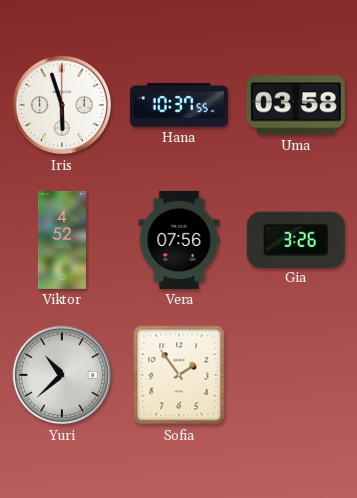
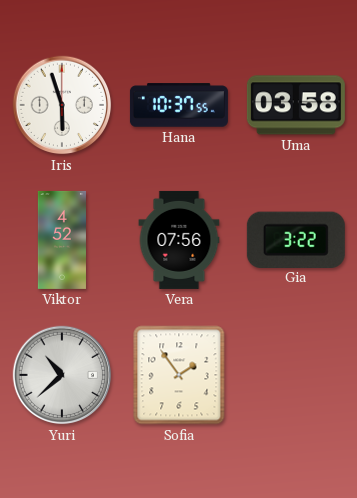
Gia: 3:26 -> 3:22 (296, 239)
